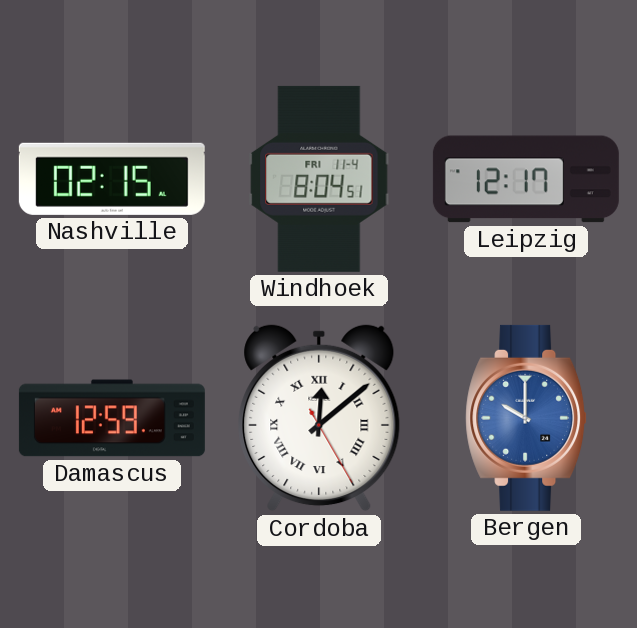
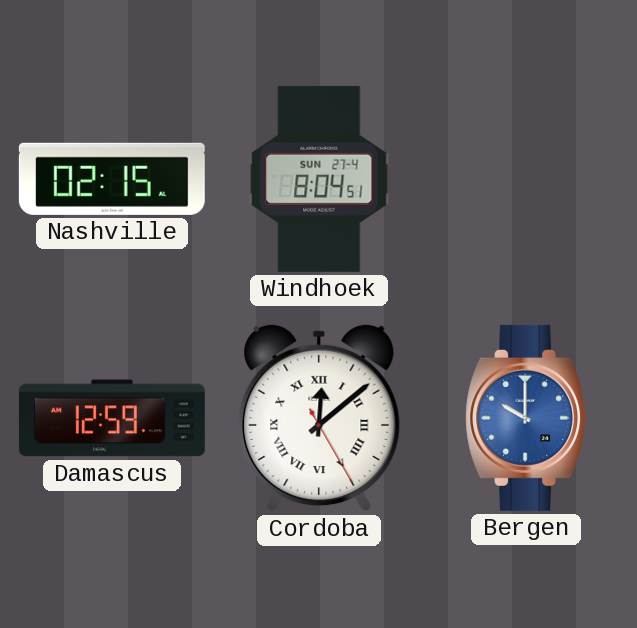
Windhoek date: FRI 11-4 -> SUN 27-4 (319, 179)
Leipzig: 12:17 -> none (526, 179)
